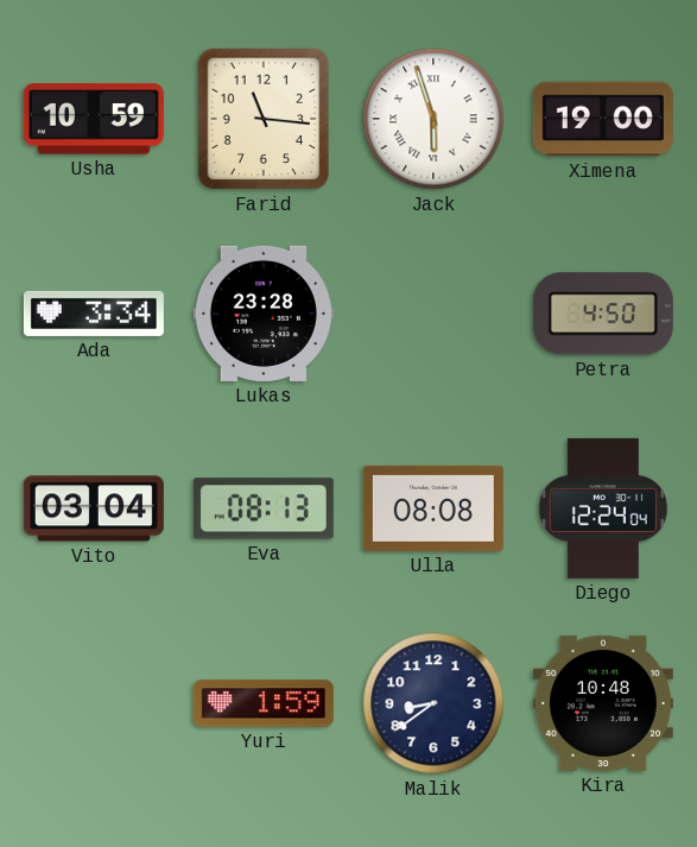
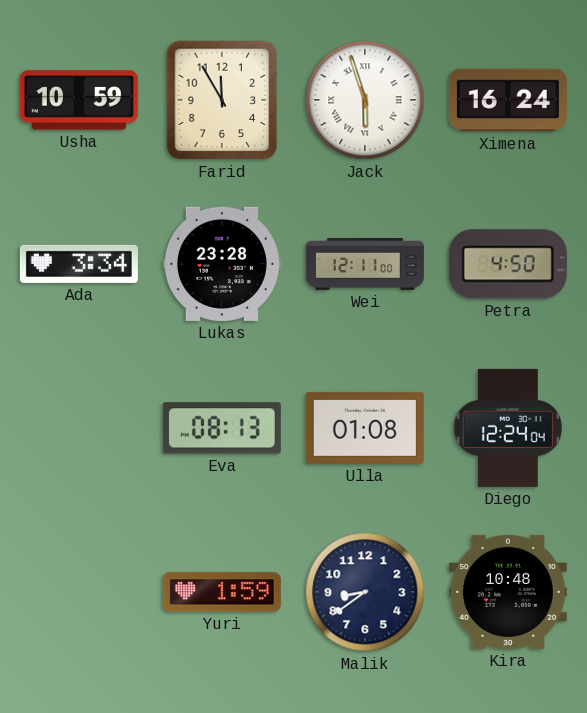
Farid: 11:16 -> 11:55 (222, 100)
Ximena: 19:00 -> 16:24 (508, 100)
Wei: none -> 12:11 (365, 264)
Vito: 03:04 -> none (94, 508)
Ulla: 08:08 -> 01:08 (365, 428)
